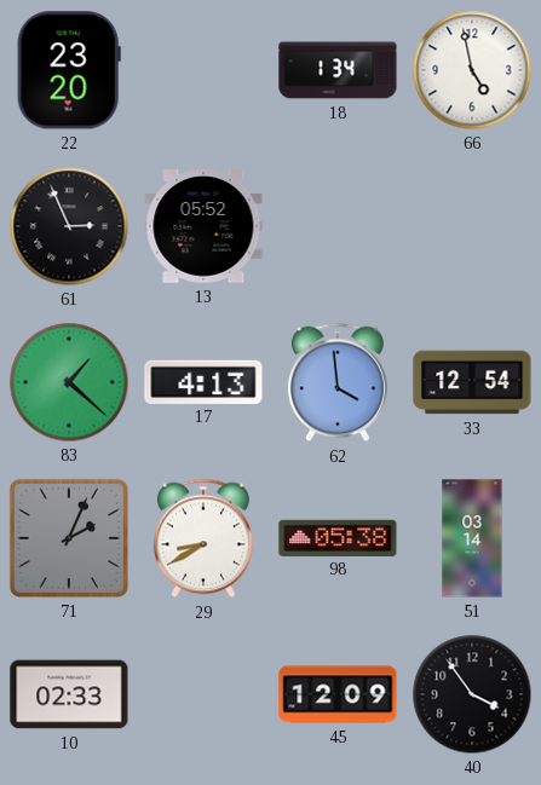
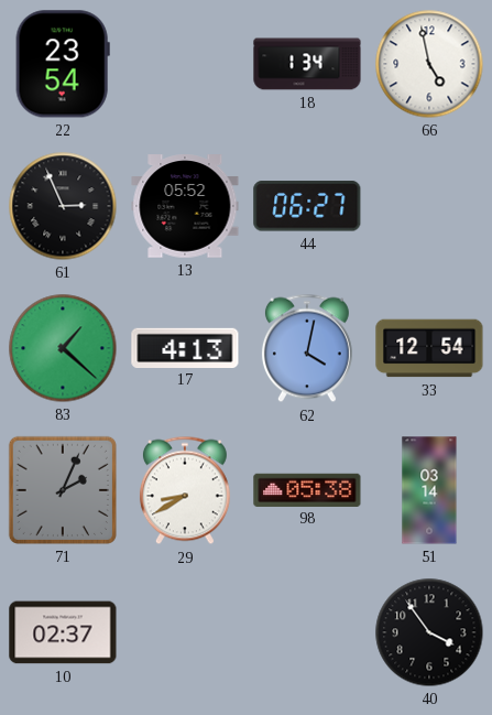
22: 23:20 -> 23:54 (63, 64)
44: none -> 06:27 (307, 206)
62: 3:59 -> 4:02 (307, 348)
10: 02:33 -> 02:37 (63, 632)
45: 12:09 -> none (338, 694)
